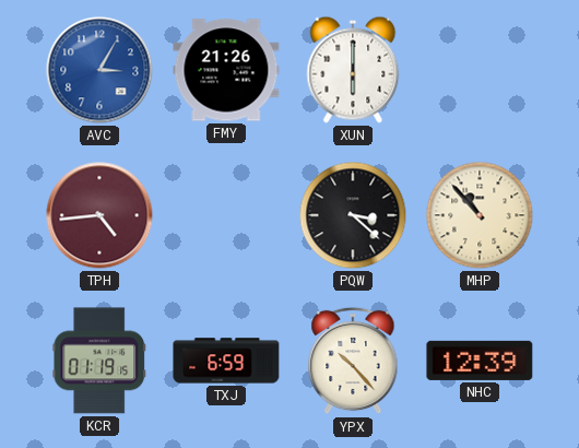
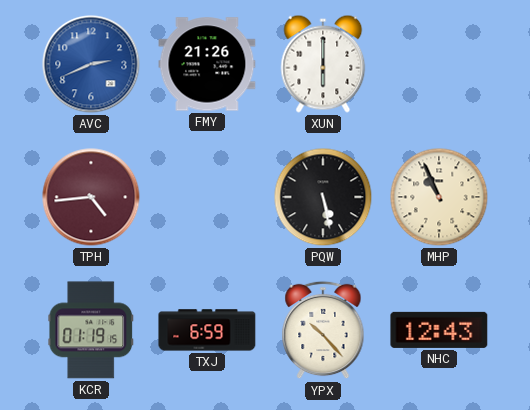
AVC: 3:05 -> 2:41 (91, 64)
PQW: 3:22 -> 5:28 (323, 197)
MHP: 10:53 -> 10:56 (439, 197)
NHC: 12:39 -> 12:43 (439, 330)
